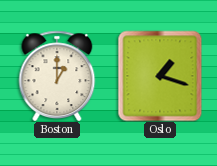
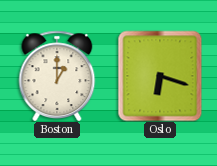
Oslo: 1:18 -> 6:18 (160, 76)
